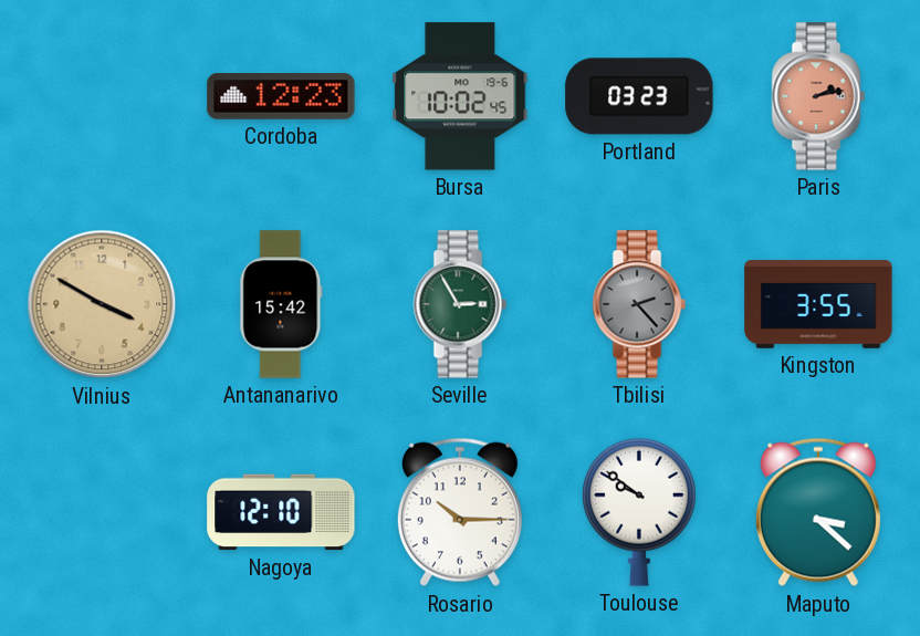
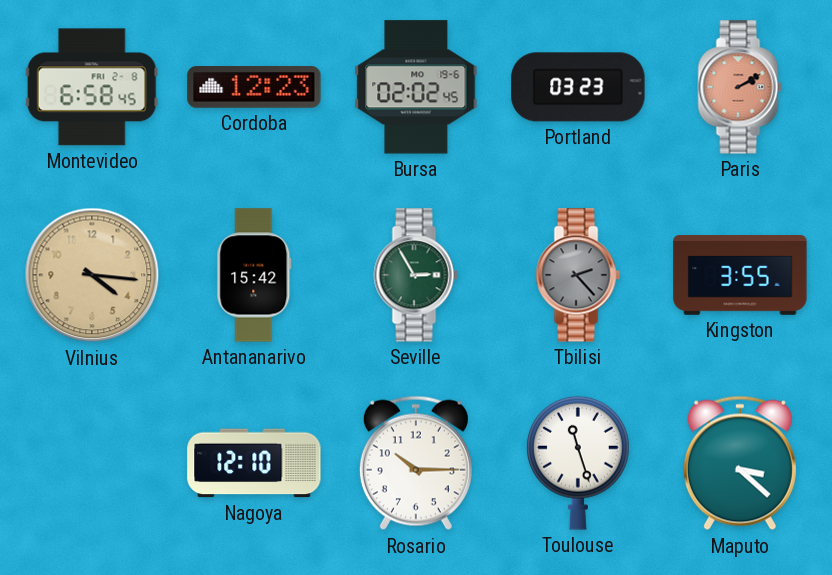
Montevideo: none -> 6:58 (92, 87)
Bursa: 10:02 -> 02:02 (416, 87)
Paris: 2:13 -> 2:10 (740, 87)
Vilnius: 3:50 -> 4:16 (92, 275)
Toulouse: 9:51 -> 11:27 (578, 463)
